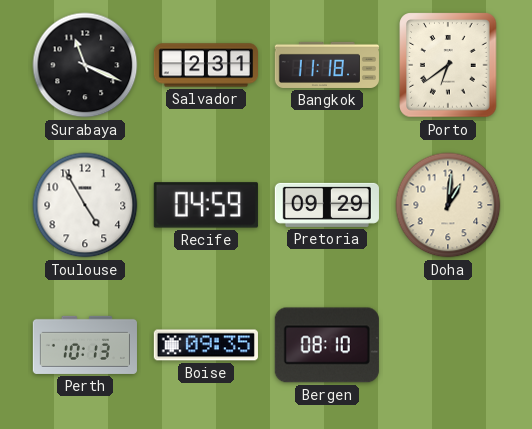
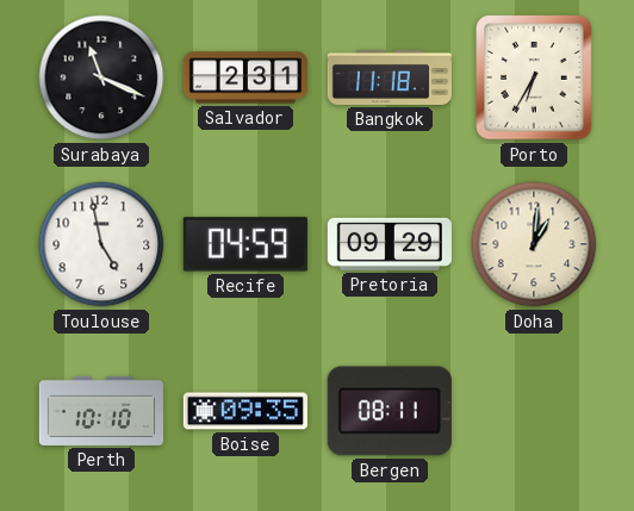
Porto: 6:39 -> 6:35 (534, 77)
Toulouse: 4:55 -> 4:58 (101, 244)
Perth: 10:13 -> 10:10 (101, 411)
Bergen: 08:10 -> 08:11 (390, 411)
